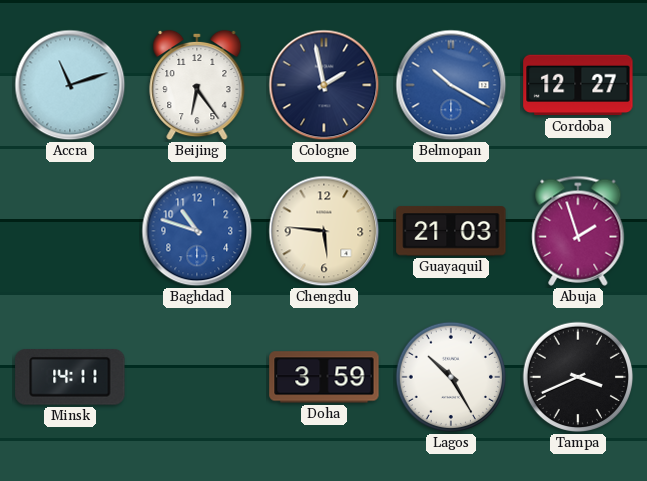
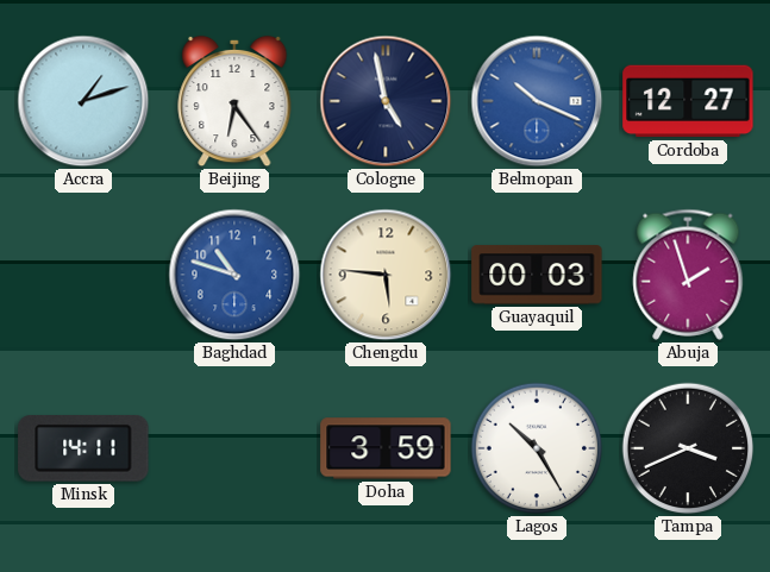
Accra: 11:12 -> 1:12 (83, 101)
Cologne: 1:58 -> 4:58 (386, 101)
Belmopan: 10:20 -> 10:19 (537, 101)
Guayaquil: 21:03 -> 00:03 (537, 275)
